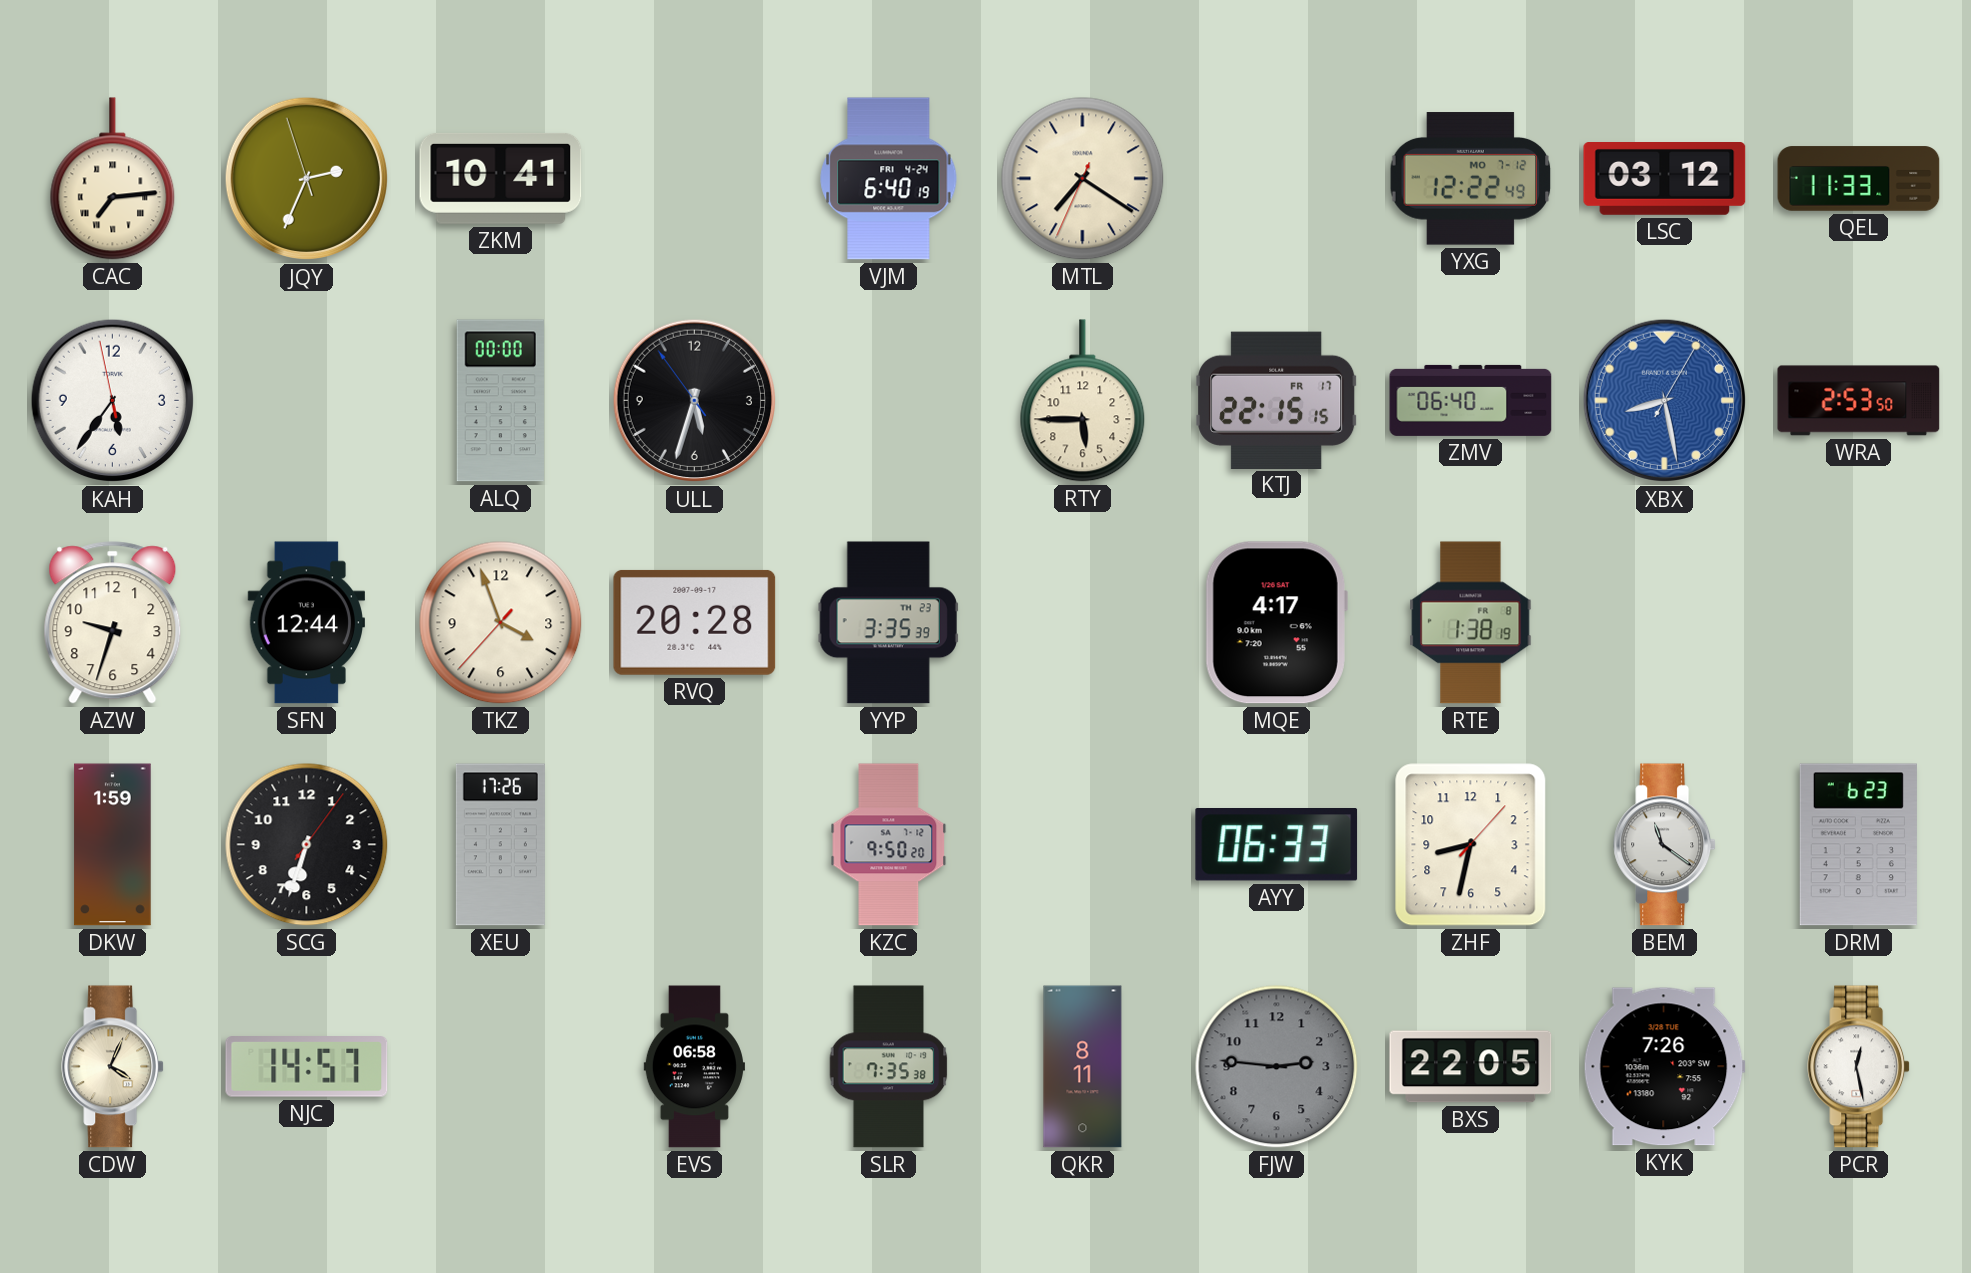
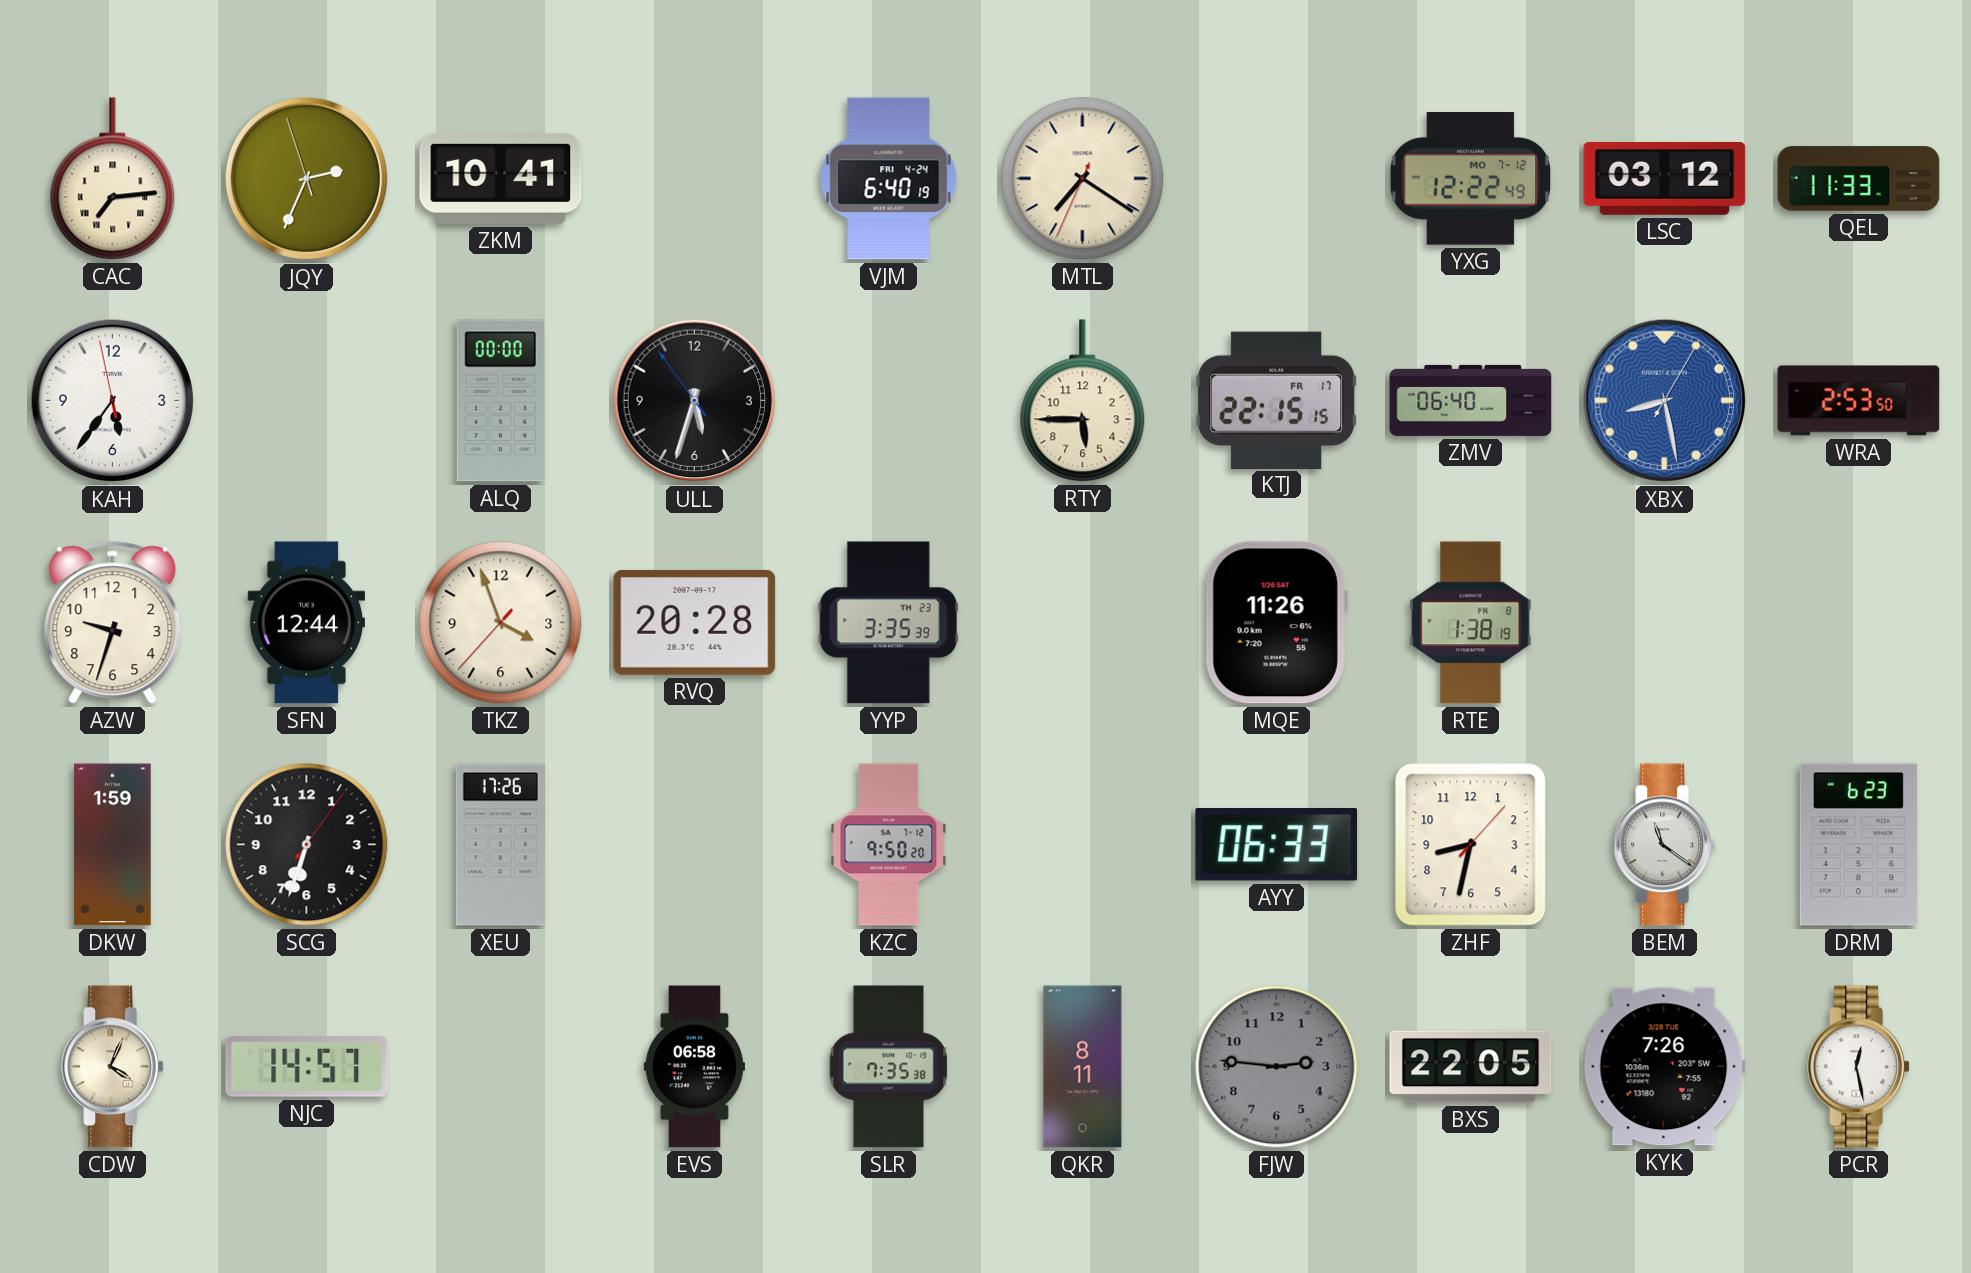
MQE: 4:17 -> 11:26 (1276, 623)
